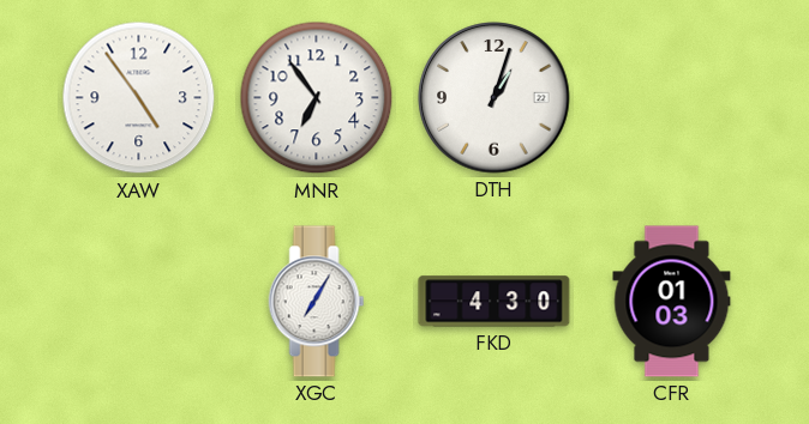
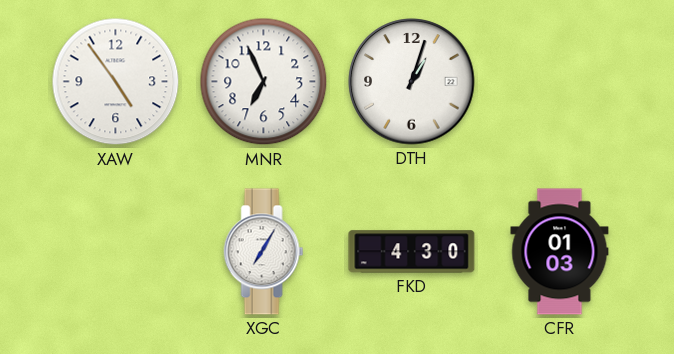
MNR: 6:54 -> 6:56 (264, 82)
